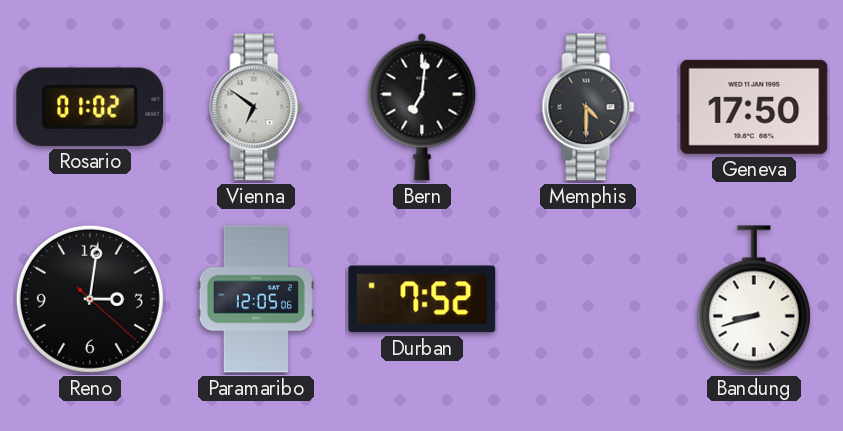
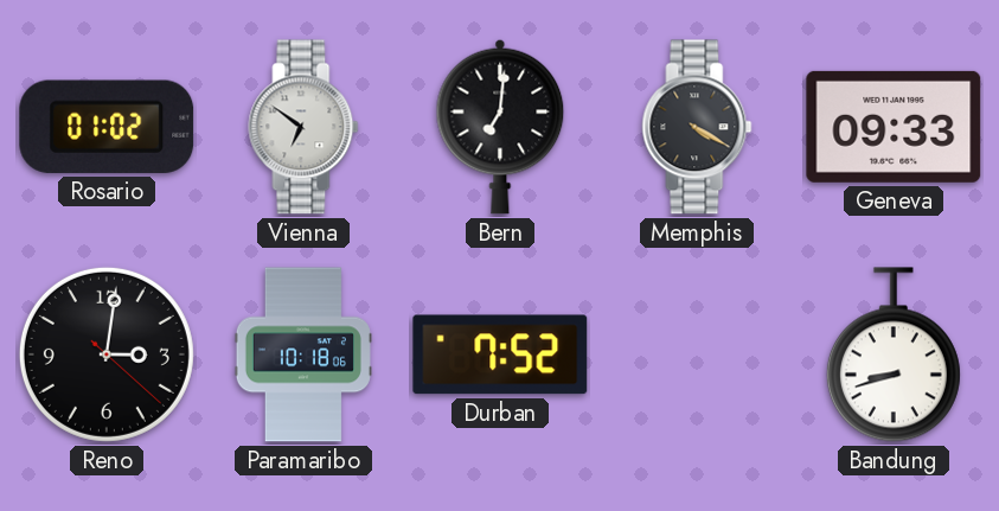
Memphis: 4:30 -> 4:20 (697, 127)
Geneva: 17:50 -> 09:33 (894, 127)
Paramaribo: 12:05 -> 10:18 (303, 354)
